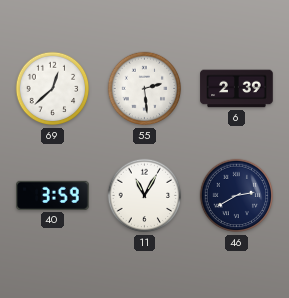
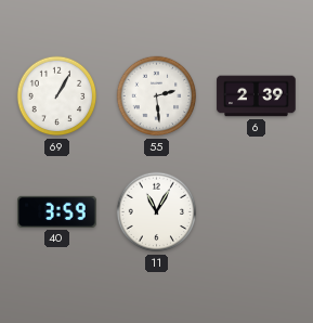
69: 12:38 -> 1:05 (57, 96)
46: 2:40 -> none (237, 196)
